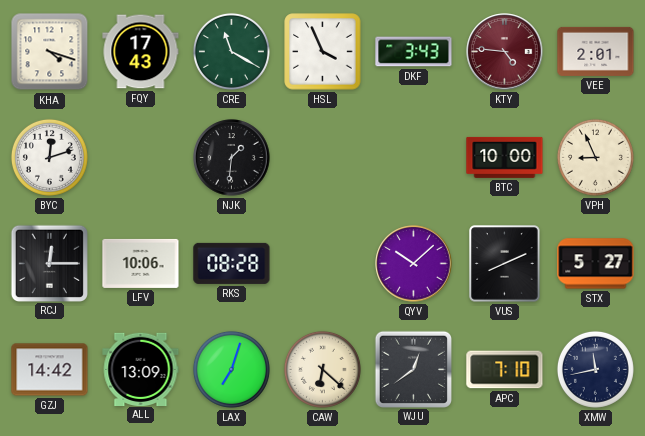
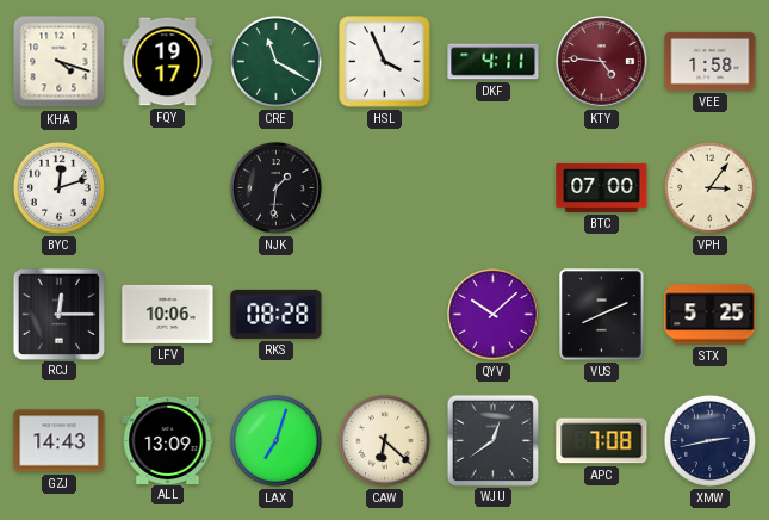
FQY: 17:43 -> 19:17 (168, 62)
DKF: 3:43 -> 4:11 (494, 62)
VEE: 2:01 -> 1:58 (711, 61)
BTC: 10:00 -> 07:00 (602, 187)
VPH: 8:56 -> 3:06 (709, 187)
STX: 5:27 -> 5:25 (711, 315)
GZJ: 14:42 -> 14:43 (60, 441)
APC: 7:10 -> 7:08 (602, 441)
XMW: 11:43 -> 2:43 (709, 440)
